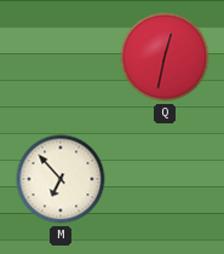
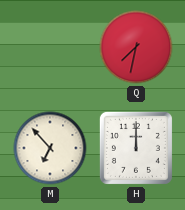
Q: 12:32 -> 7:32 (136, 47)
H: none -> 12:00 (136, 148)
